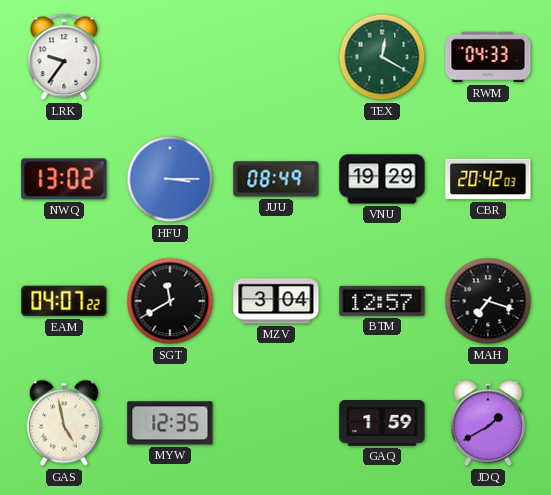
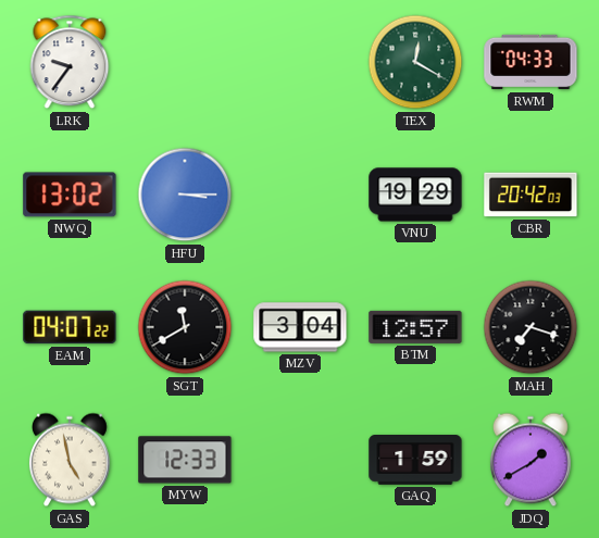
JUU: 08:49 -> none (276, 179)
MYW: 12:35 -> 12:33 (185, 460)
